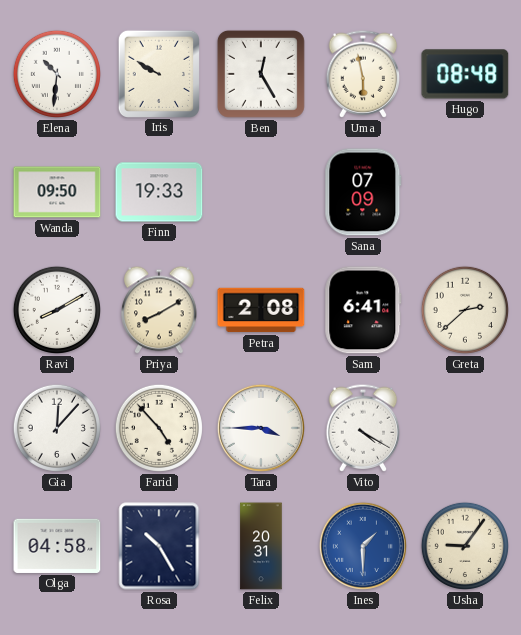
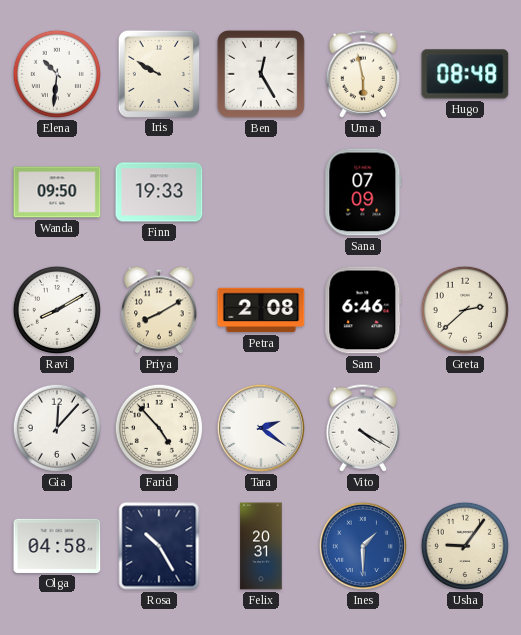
Sam: 6:41 -> 6:46 (363, 310)
Tara: 3:45 -> 2:21 (261, 428)
